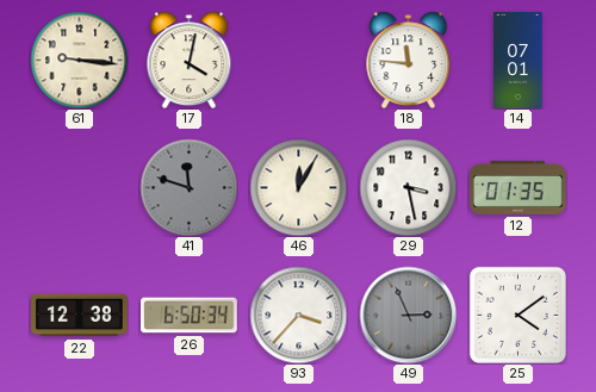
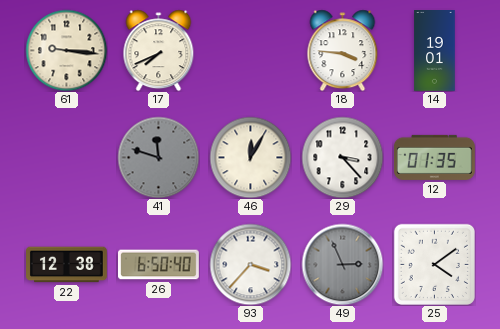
17: 4:02 -> 7:41 (159, 50)
18: 11:46 -> 3:46 (343, 50)
14: 07:01 -> 19:01 (435, 51)
29: 3:28 -> 3:23 (342, 157)
26: 6:50:34 -> 6:50:40 (159, 265)
